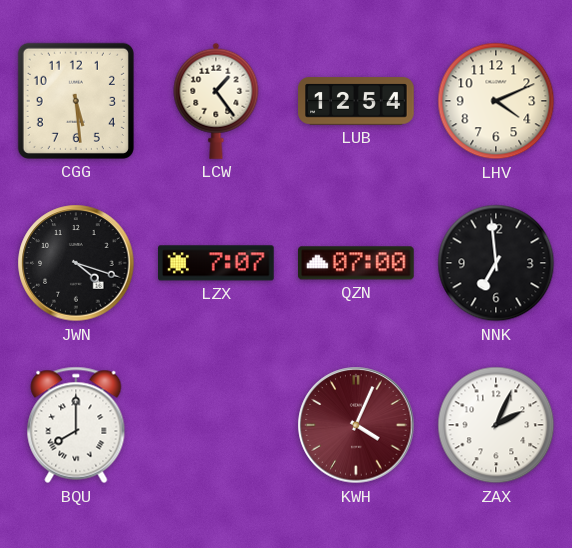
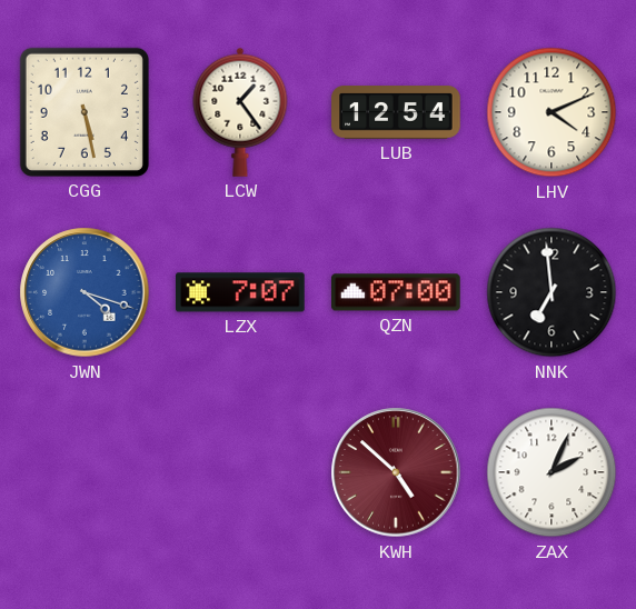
CGG: 5:29 -> 5:28 (85, 112)
JWN dial: black -> blue (85, 292)
BQU: 8:00 -> none (76, 425)
KWH: 4:04 -> 4:52 (396, 472)
